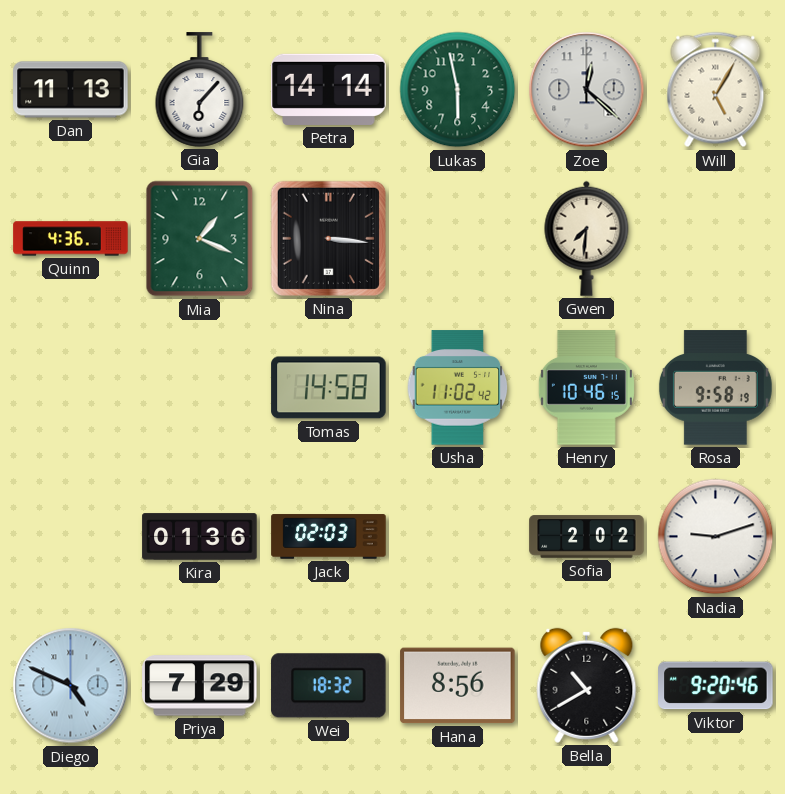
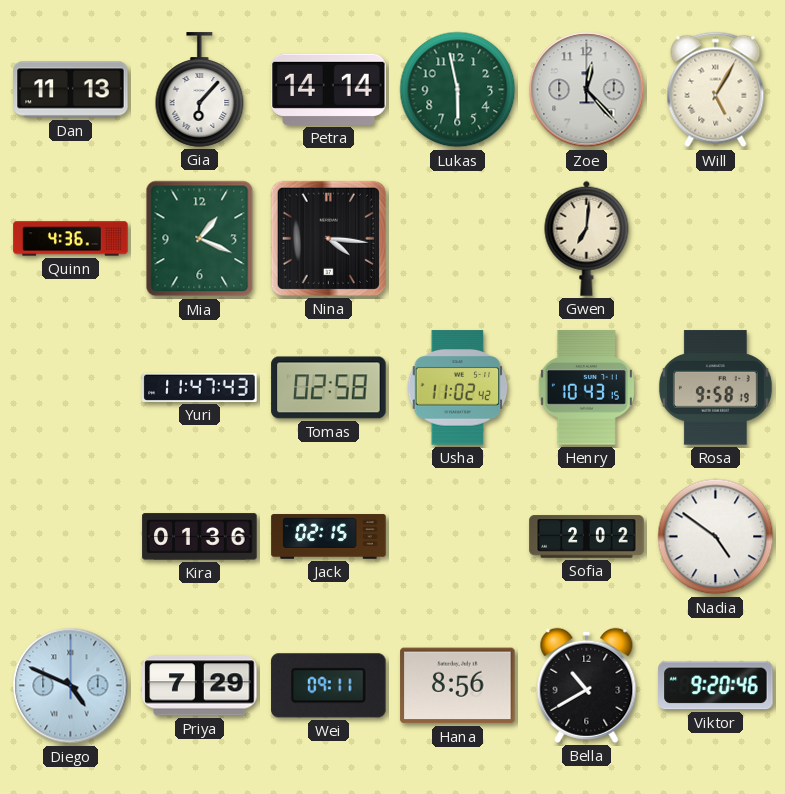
Zoe: 12:22 -> 12:23 (587, 90)
Nina: 3:16 -> 4:16 (328, 238)
Gwen: 7:31 -> 7:01 (587, 238)
Yuri: none -> 11:47 (200, 387)
Tomas: 14:58 -> 02:58 (329, 388)
Henry: 10:46 -> 10:43 (586, 388)
Jack: 02:03 -> 02:15 (329, 537)
Nadia: 9:12 -> 4:51 (716, 537)
Wei: 18:32 -> 09:11 (329, 686)
